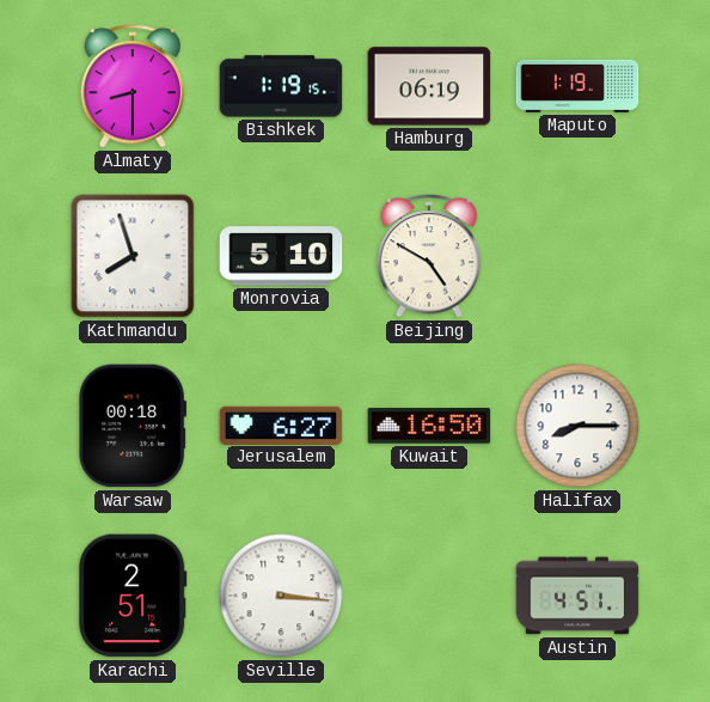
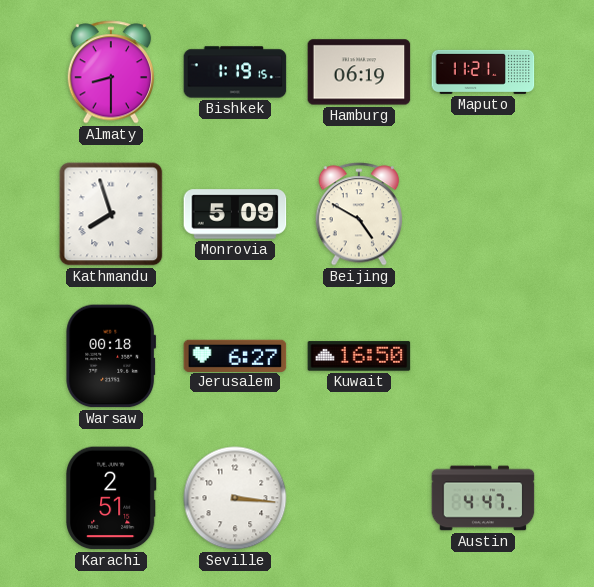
Maputo: 1:19 -> 11:21 (483, 72)
Monrovia: 5:10 -> 5:09 (235, 214)
Halifax: 8:15 -> none (577, 426)
Austin: 4:51 -> 4:47 (483, 498)
